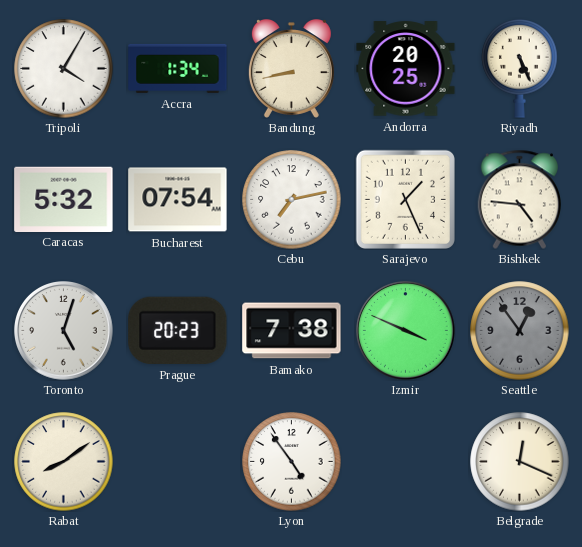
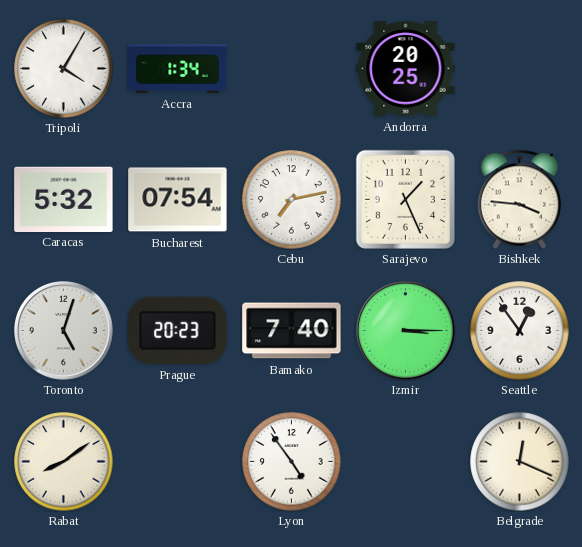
Bandung: 8:43 -> none (291, 69)
Riyadh: 5:26 -> none (520, 69)
Bishkek: 4:46 -> 3:46 (519, 199)
Bamako: 7:38 -> 7:40 (292, 331)
Izmir: 3:49 -> 3:15 (406, 331)
Seattle dial: grey -> white (520, 331)
